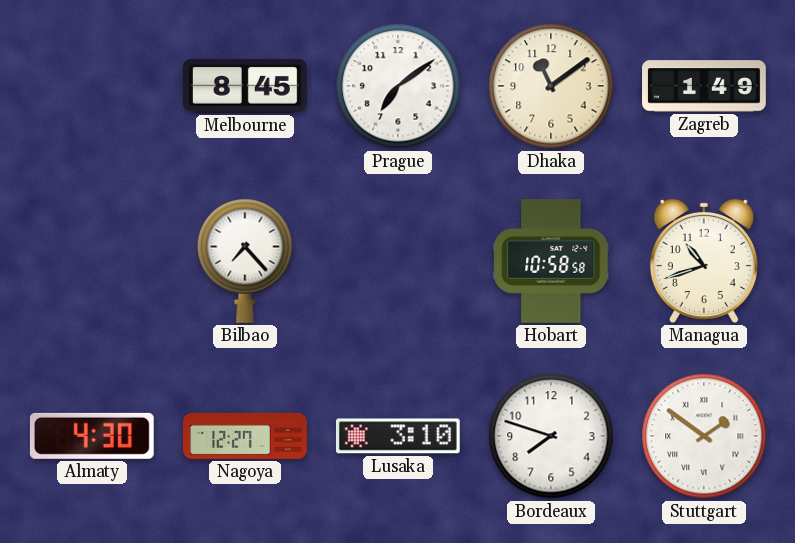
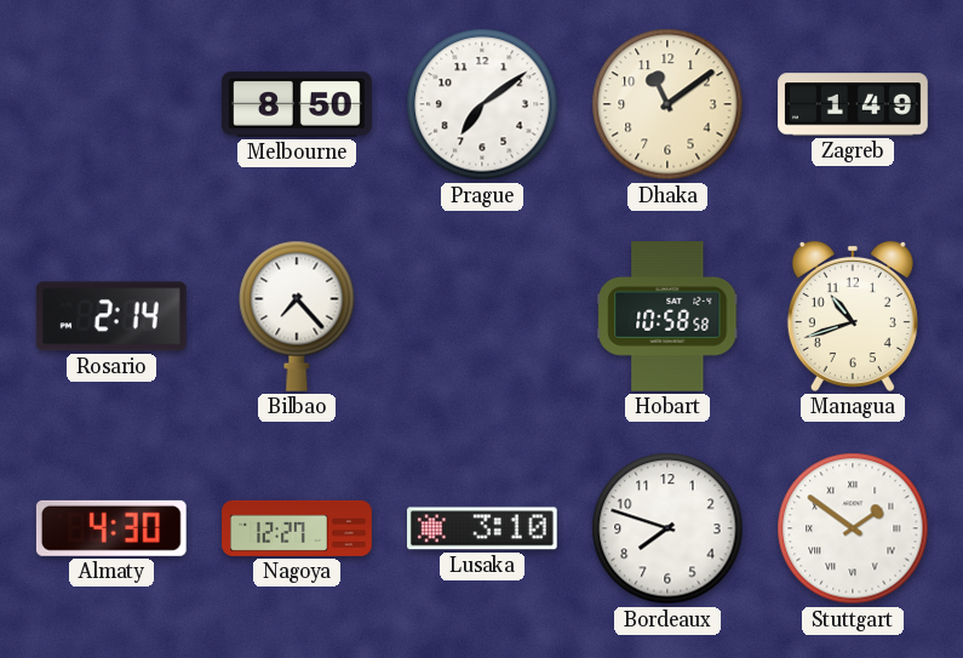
Melbourne: 8:45 -> 8:50 (298, 104)
Rosario: none -> 2:14 (111, 316)
